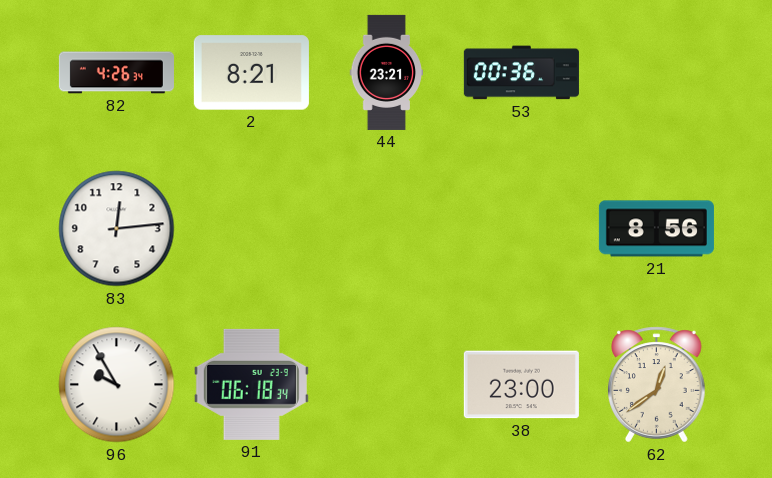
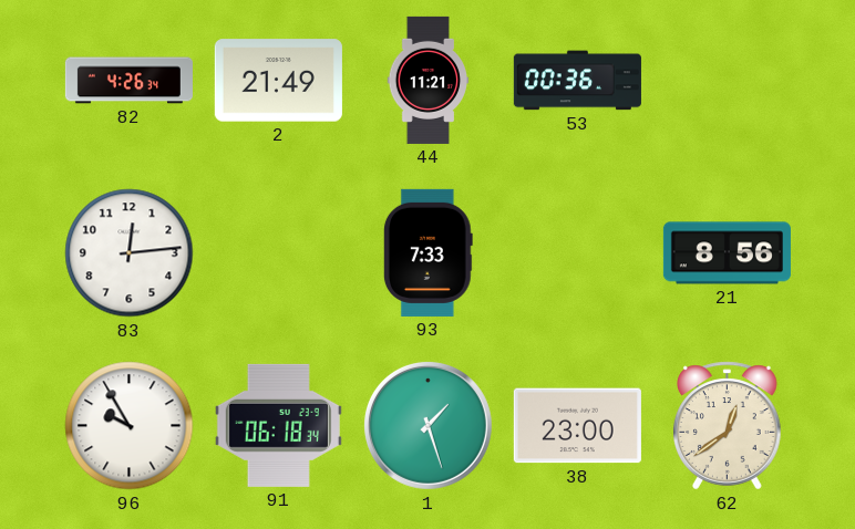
2: 8:21 -> 21:49 (278, 81)
44: 23:21 -> 11:21 (429, 80)
93: none -> 7:33 (427, 252)
1: none -> 1:27 (427, 425)
